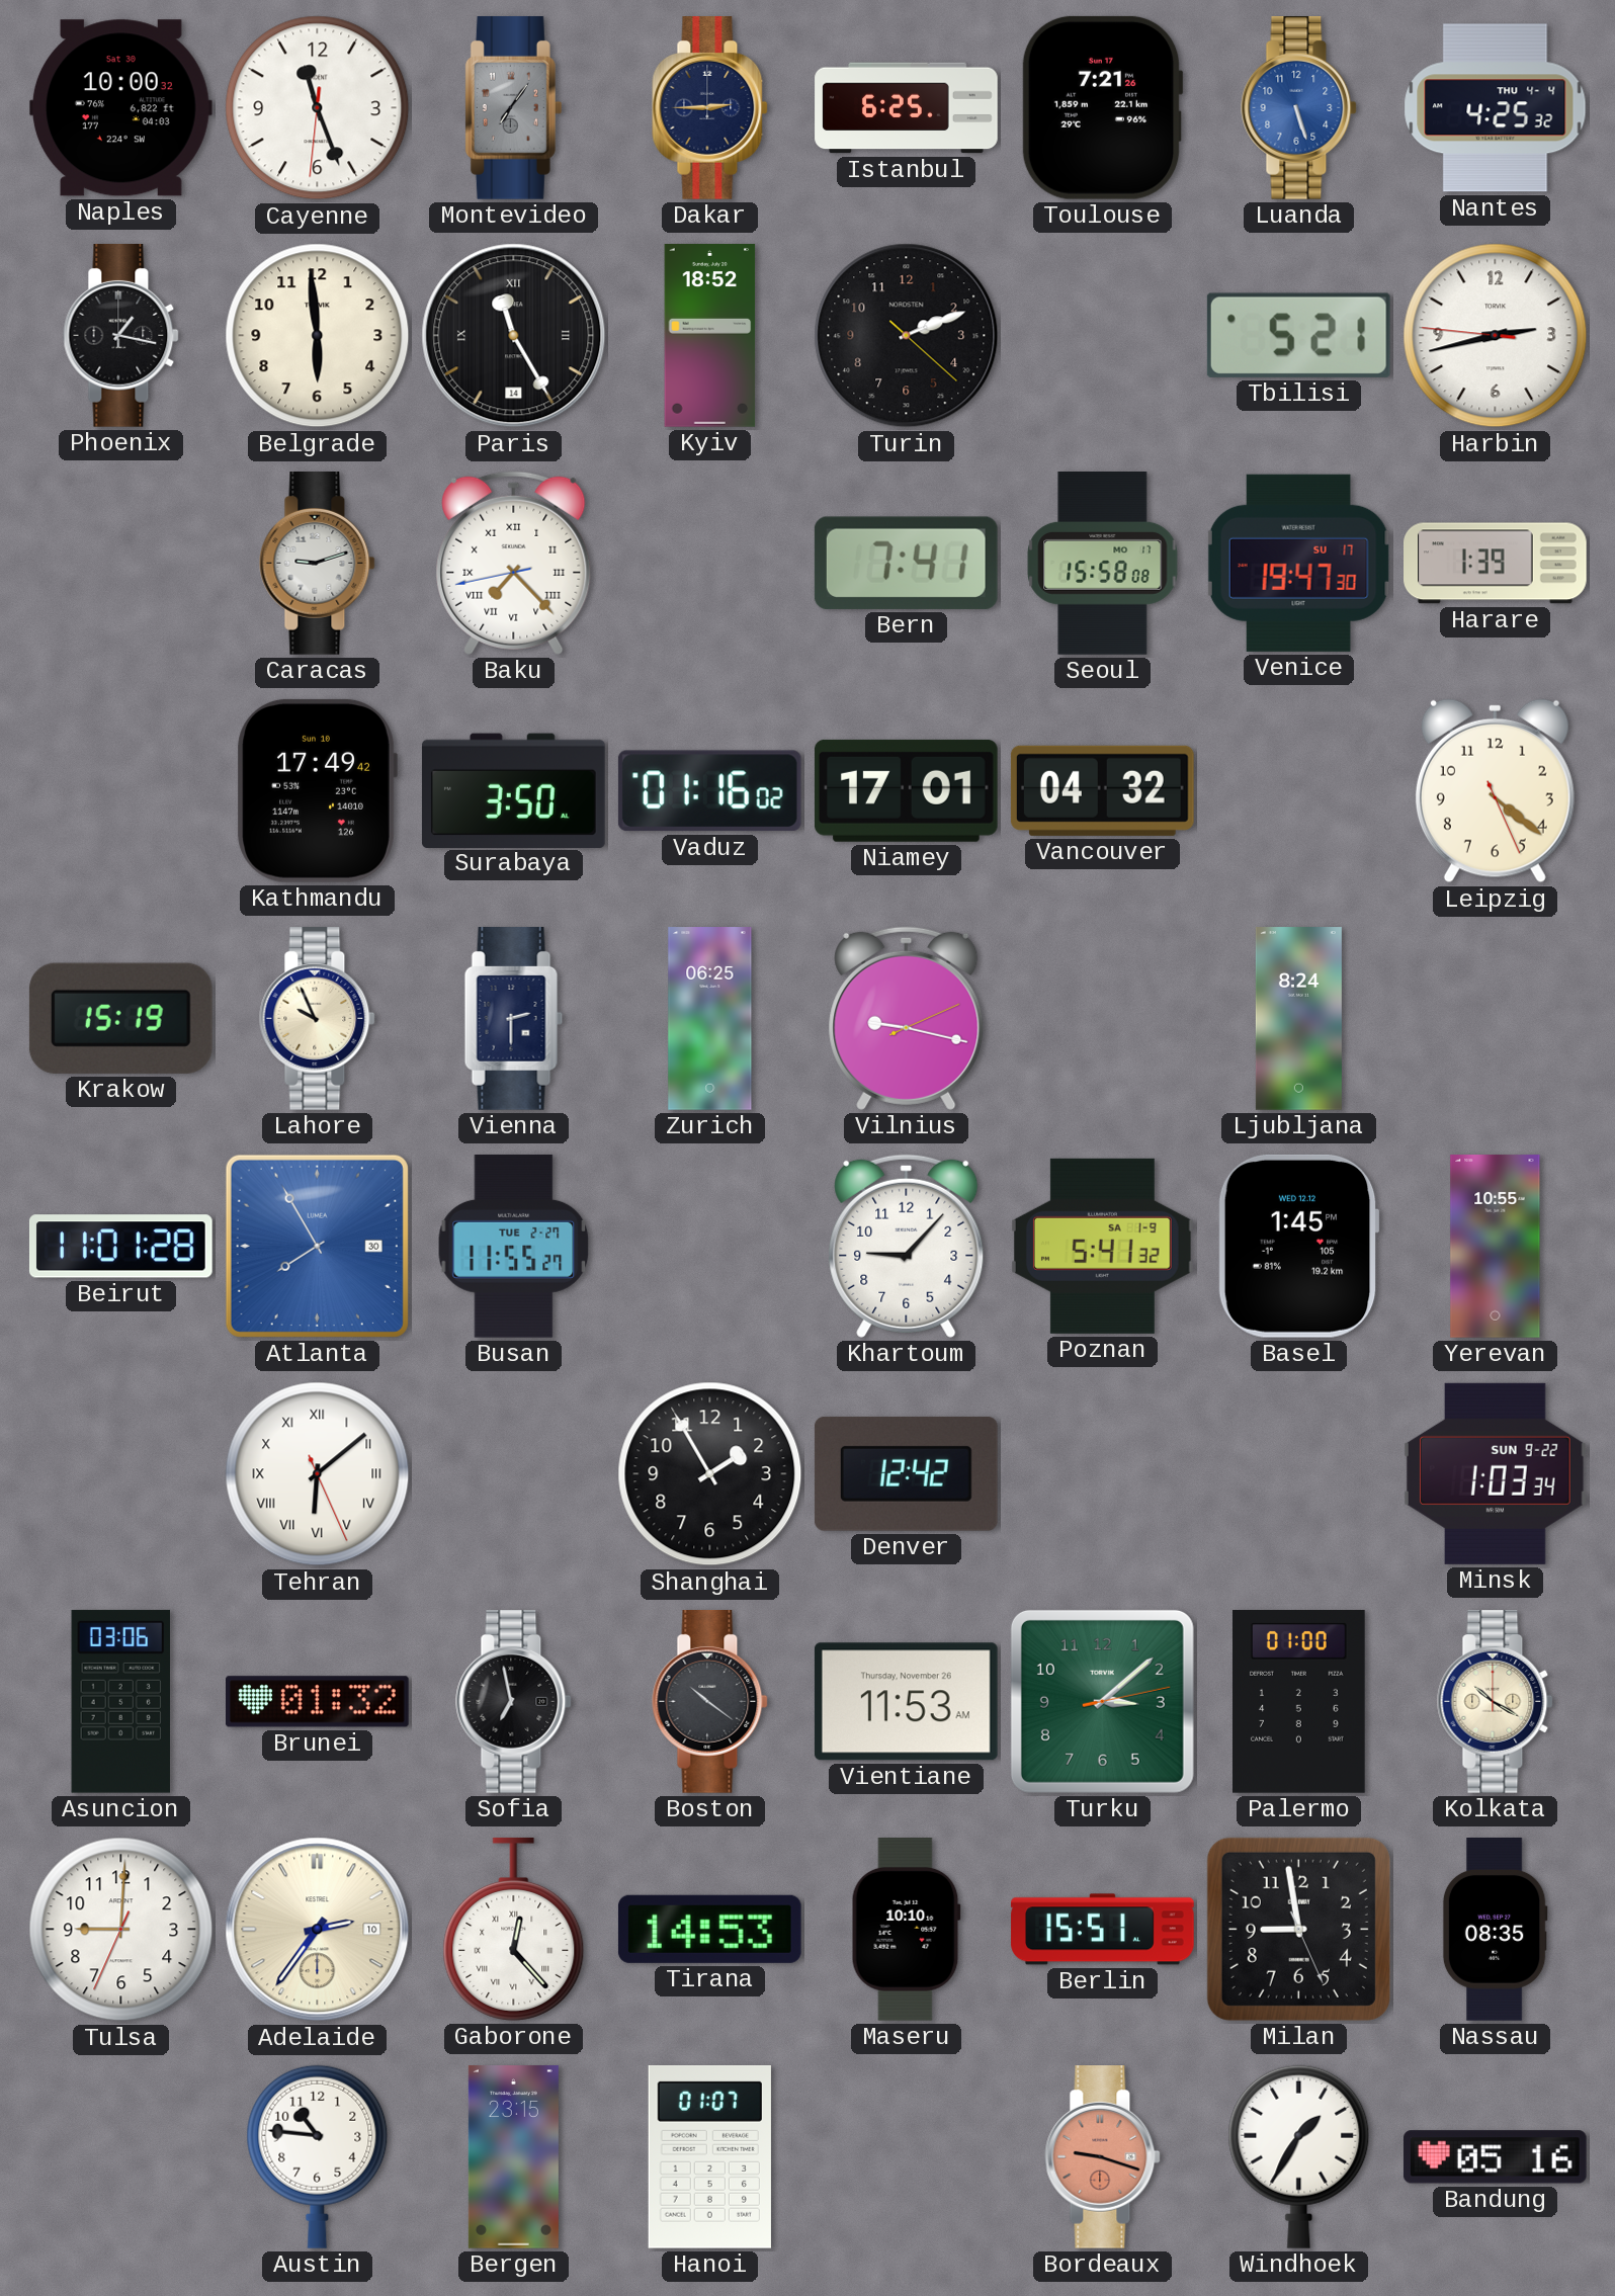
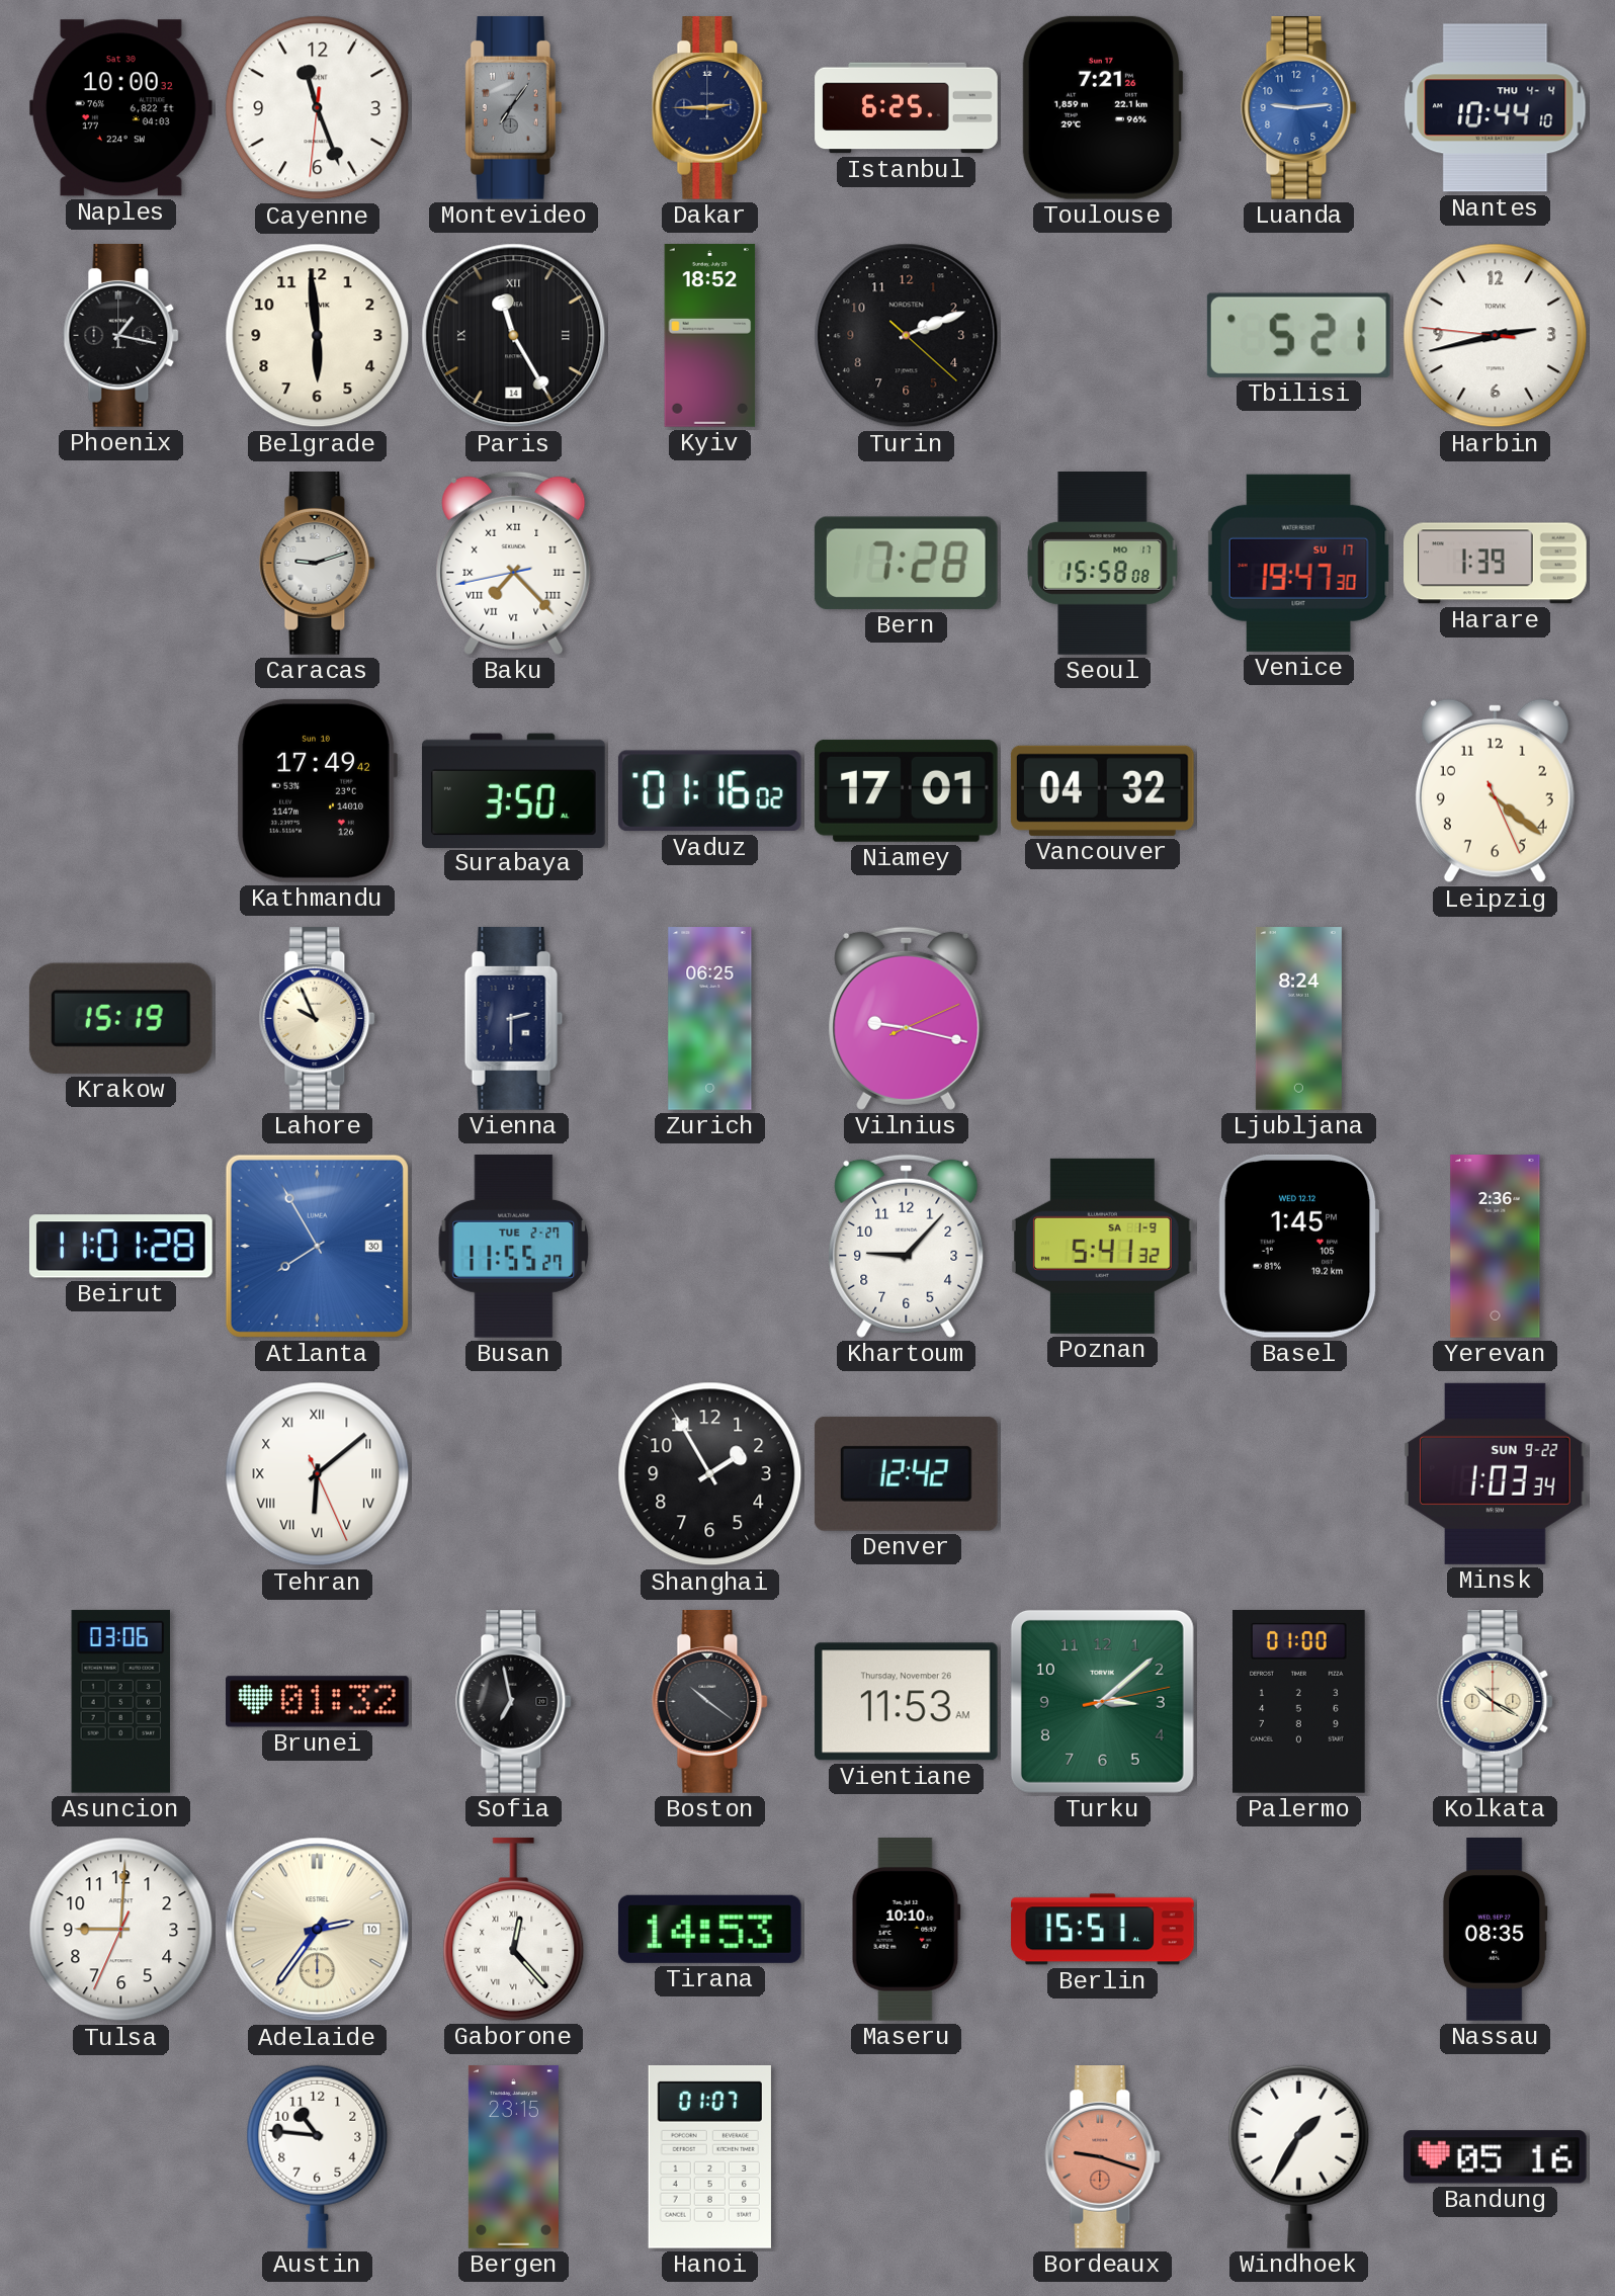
Luanda: 5:27 -> 9:14 (1299, 108)
Nantes: 4:25 -> 10:44 (1496, 108)
Bern: 7:41 -> 7:28 (906, 563)
Yerevan: 10:55 -> 2:36 (1496, 1247)
Milan: 8:58 -> none (1298, 1929)
